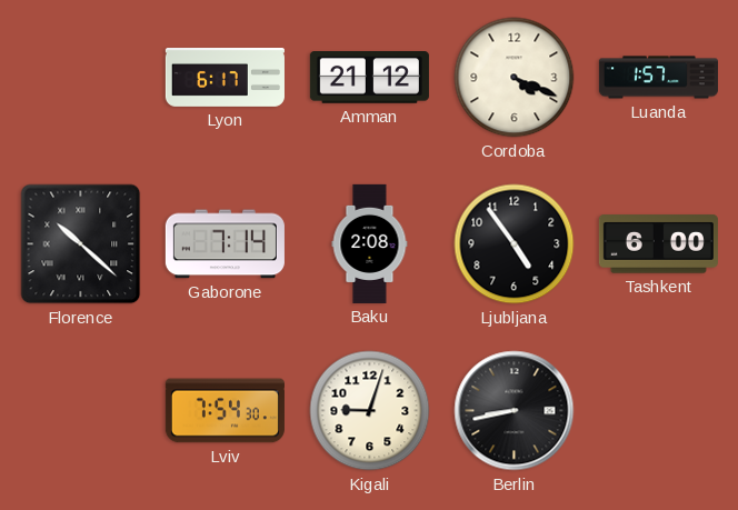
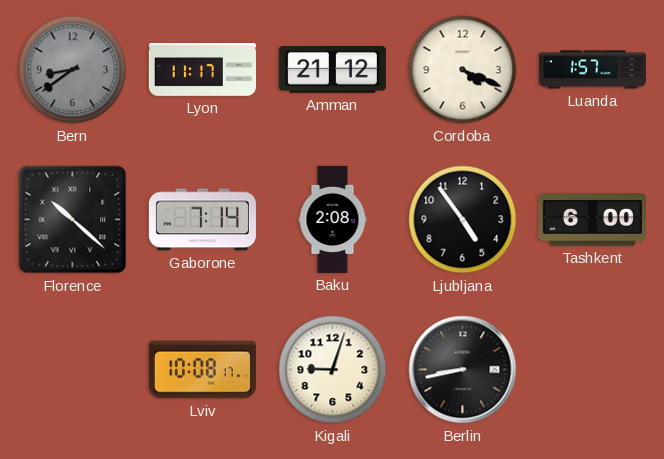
Bern: none -> 8:39 (73, 70)
Lyon: 6:17 -> 11:17 (202, 70)
Lviv: 7:54 -> 10:08 (202, 370)
